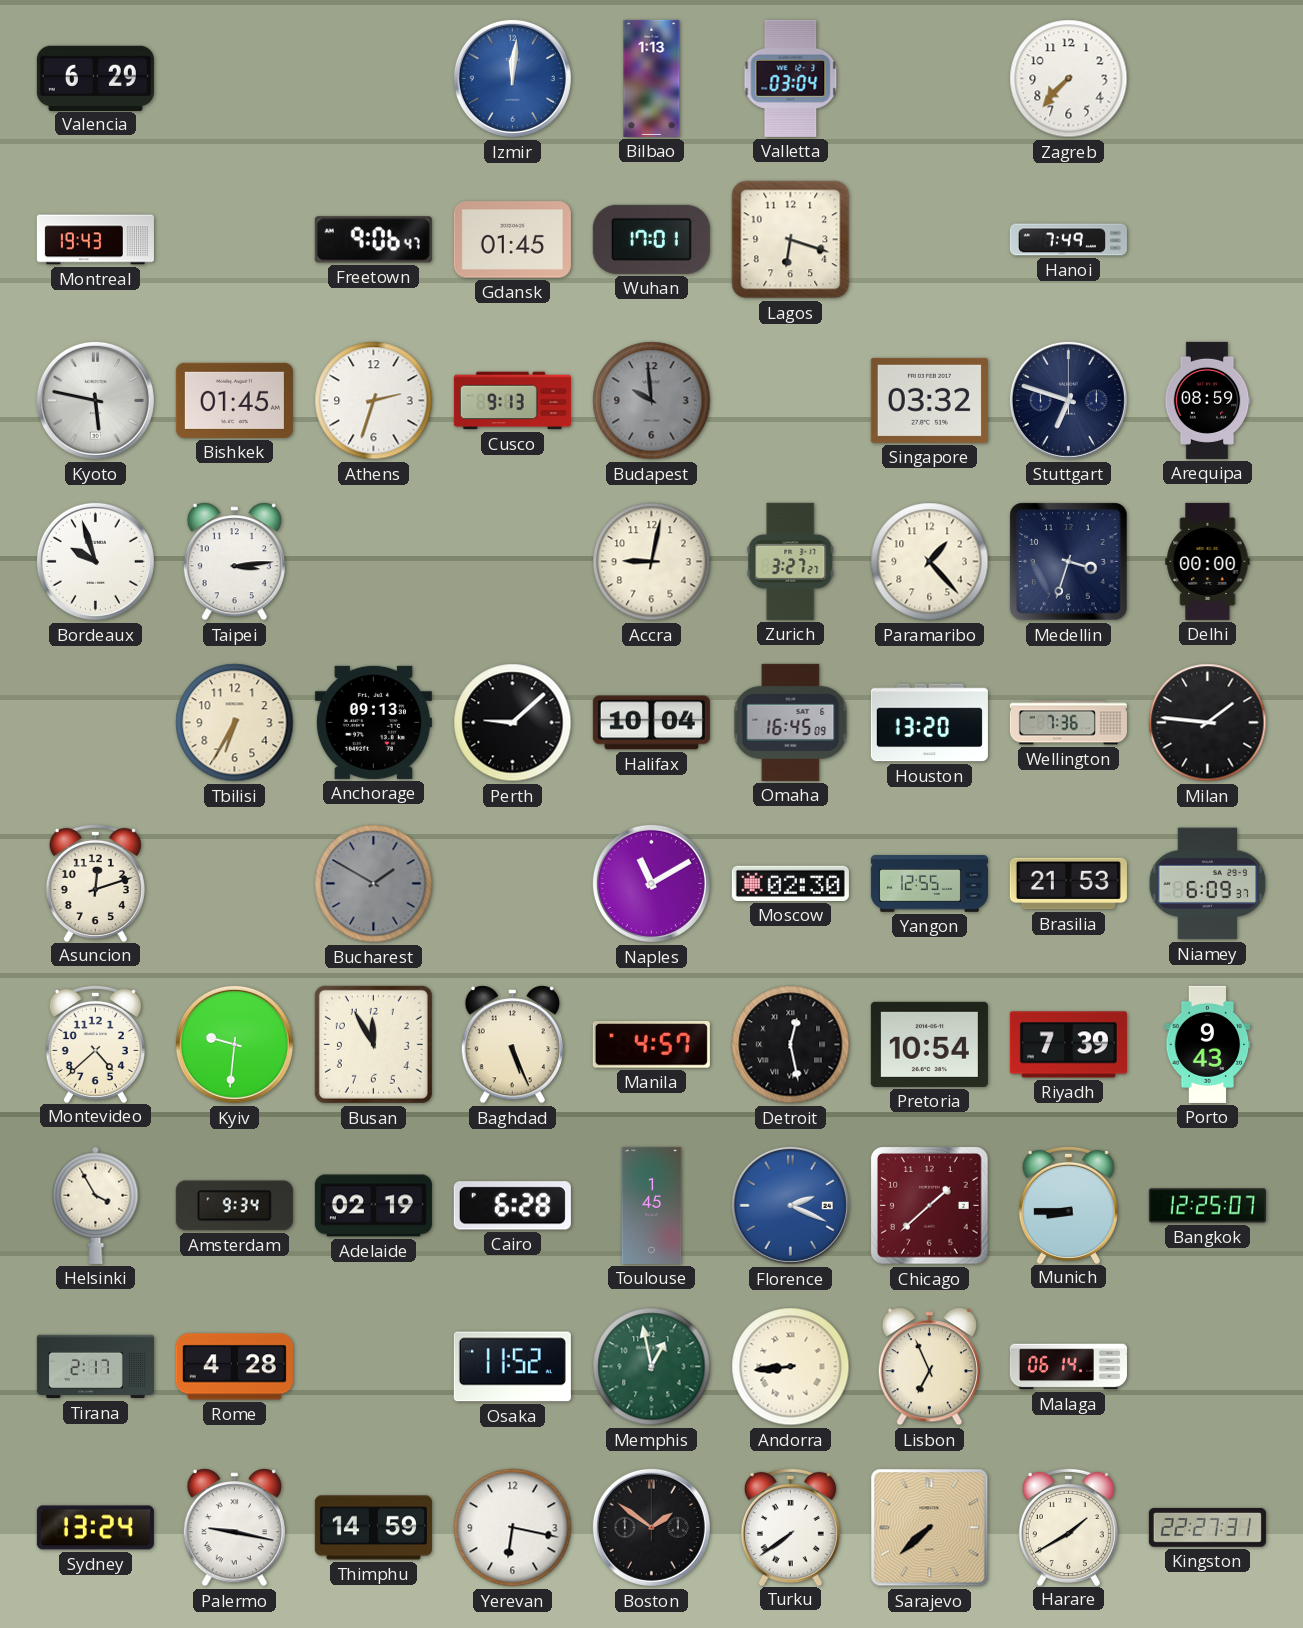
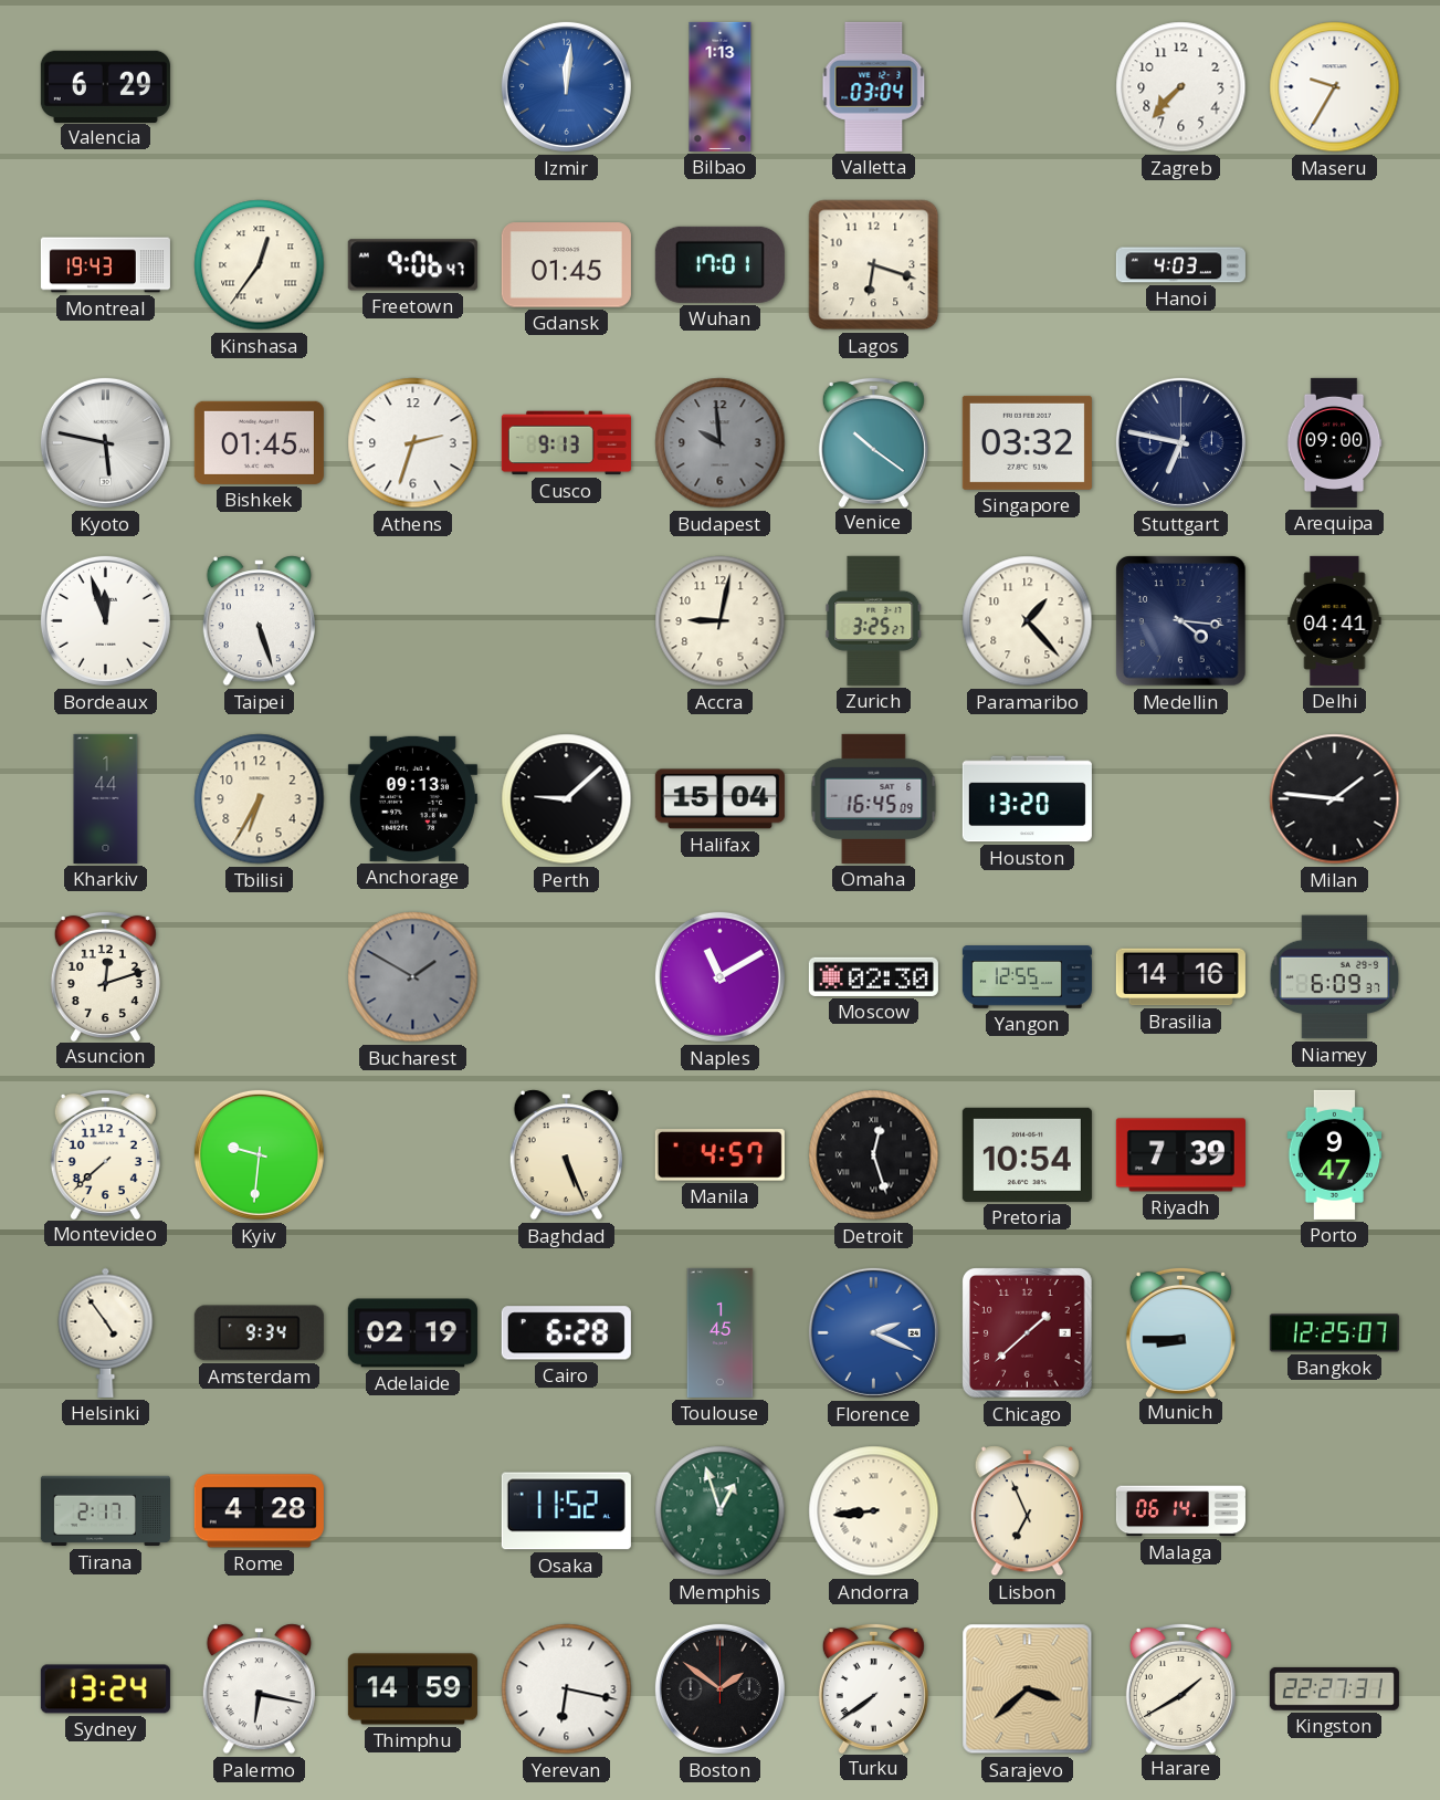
Maseru: none -> 9:35 (1335, 87)
Kinshasa: none -> 12:36 (260, 265)
Hanoi: 7:49 -> 4:03 (1180, 265)
Venice: none -> 10:21 (873, 441)
Stuttgart: 6:48 -> 6:47 (1180, 442)
Arequipa: 08:59 -> 09:00 (1334, 442)
Bordeaux: 9:57 -> 11:57 (105, 620)
Taipei: 3:14 -> 5:27 (259, 621)
Zurich: 3:27 -> 3:25 (874, 620)
Medellin: 3:33 -> 4:16 (1181, 621)
Delhi: 00:00 -> 04:41 (1335, 620)
Kharkiv: none -> 1:44 (106, 798)
Halifax: 10:04 -> 15:04 (719, 799)
Wellington: 7:36 -> none (1068, 723)
Brasilia: 21:53 -> 14:16 (1180, 977)
Montevideo: 4:38 -> 7:38 (105, 1153)
Busan: 11:55 -> none (373, 1044)
Detroit: 12:28 -> 12:27 (874, 1155)
Porto: 9:43 -> 9:47 (1335, 1154)
Helsinki: 3:55 -> 4:54 (106, 1332)
Memphis: 12:58 -> 12:57 (721, 1511)
Palermo: 9:17 -> 6:17 (259, 1689)
Sarajevo: 7:38 -> 3:38 (1028, 1689)
